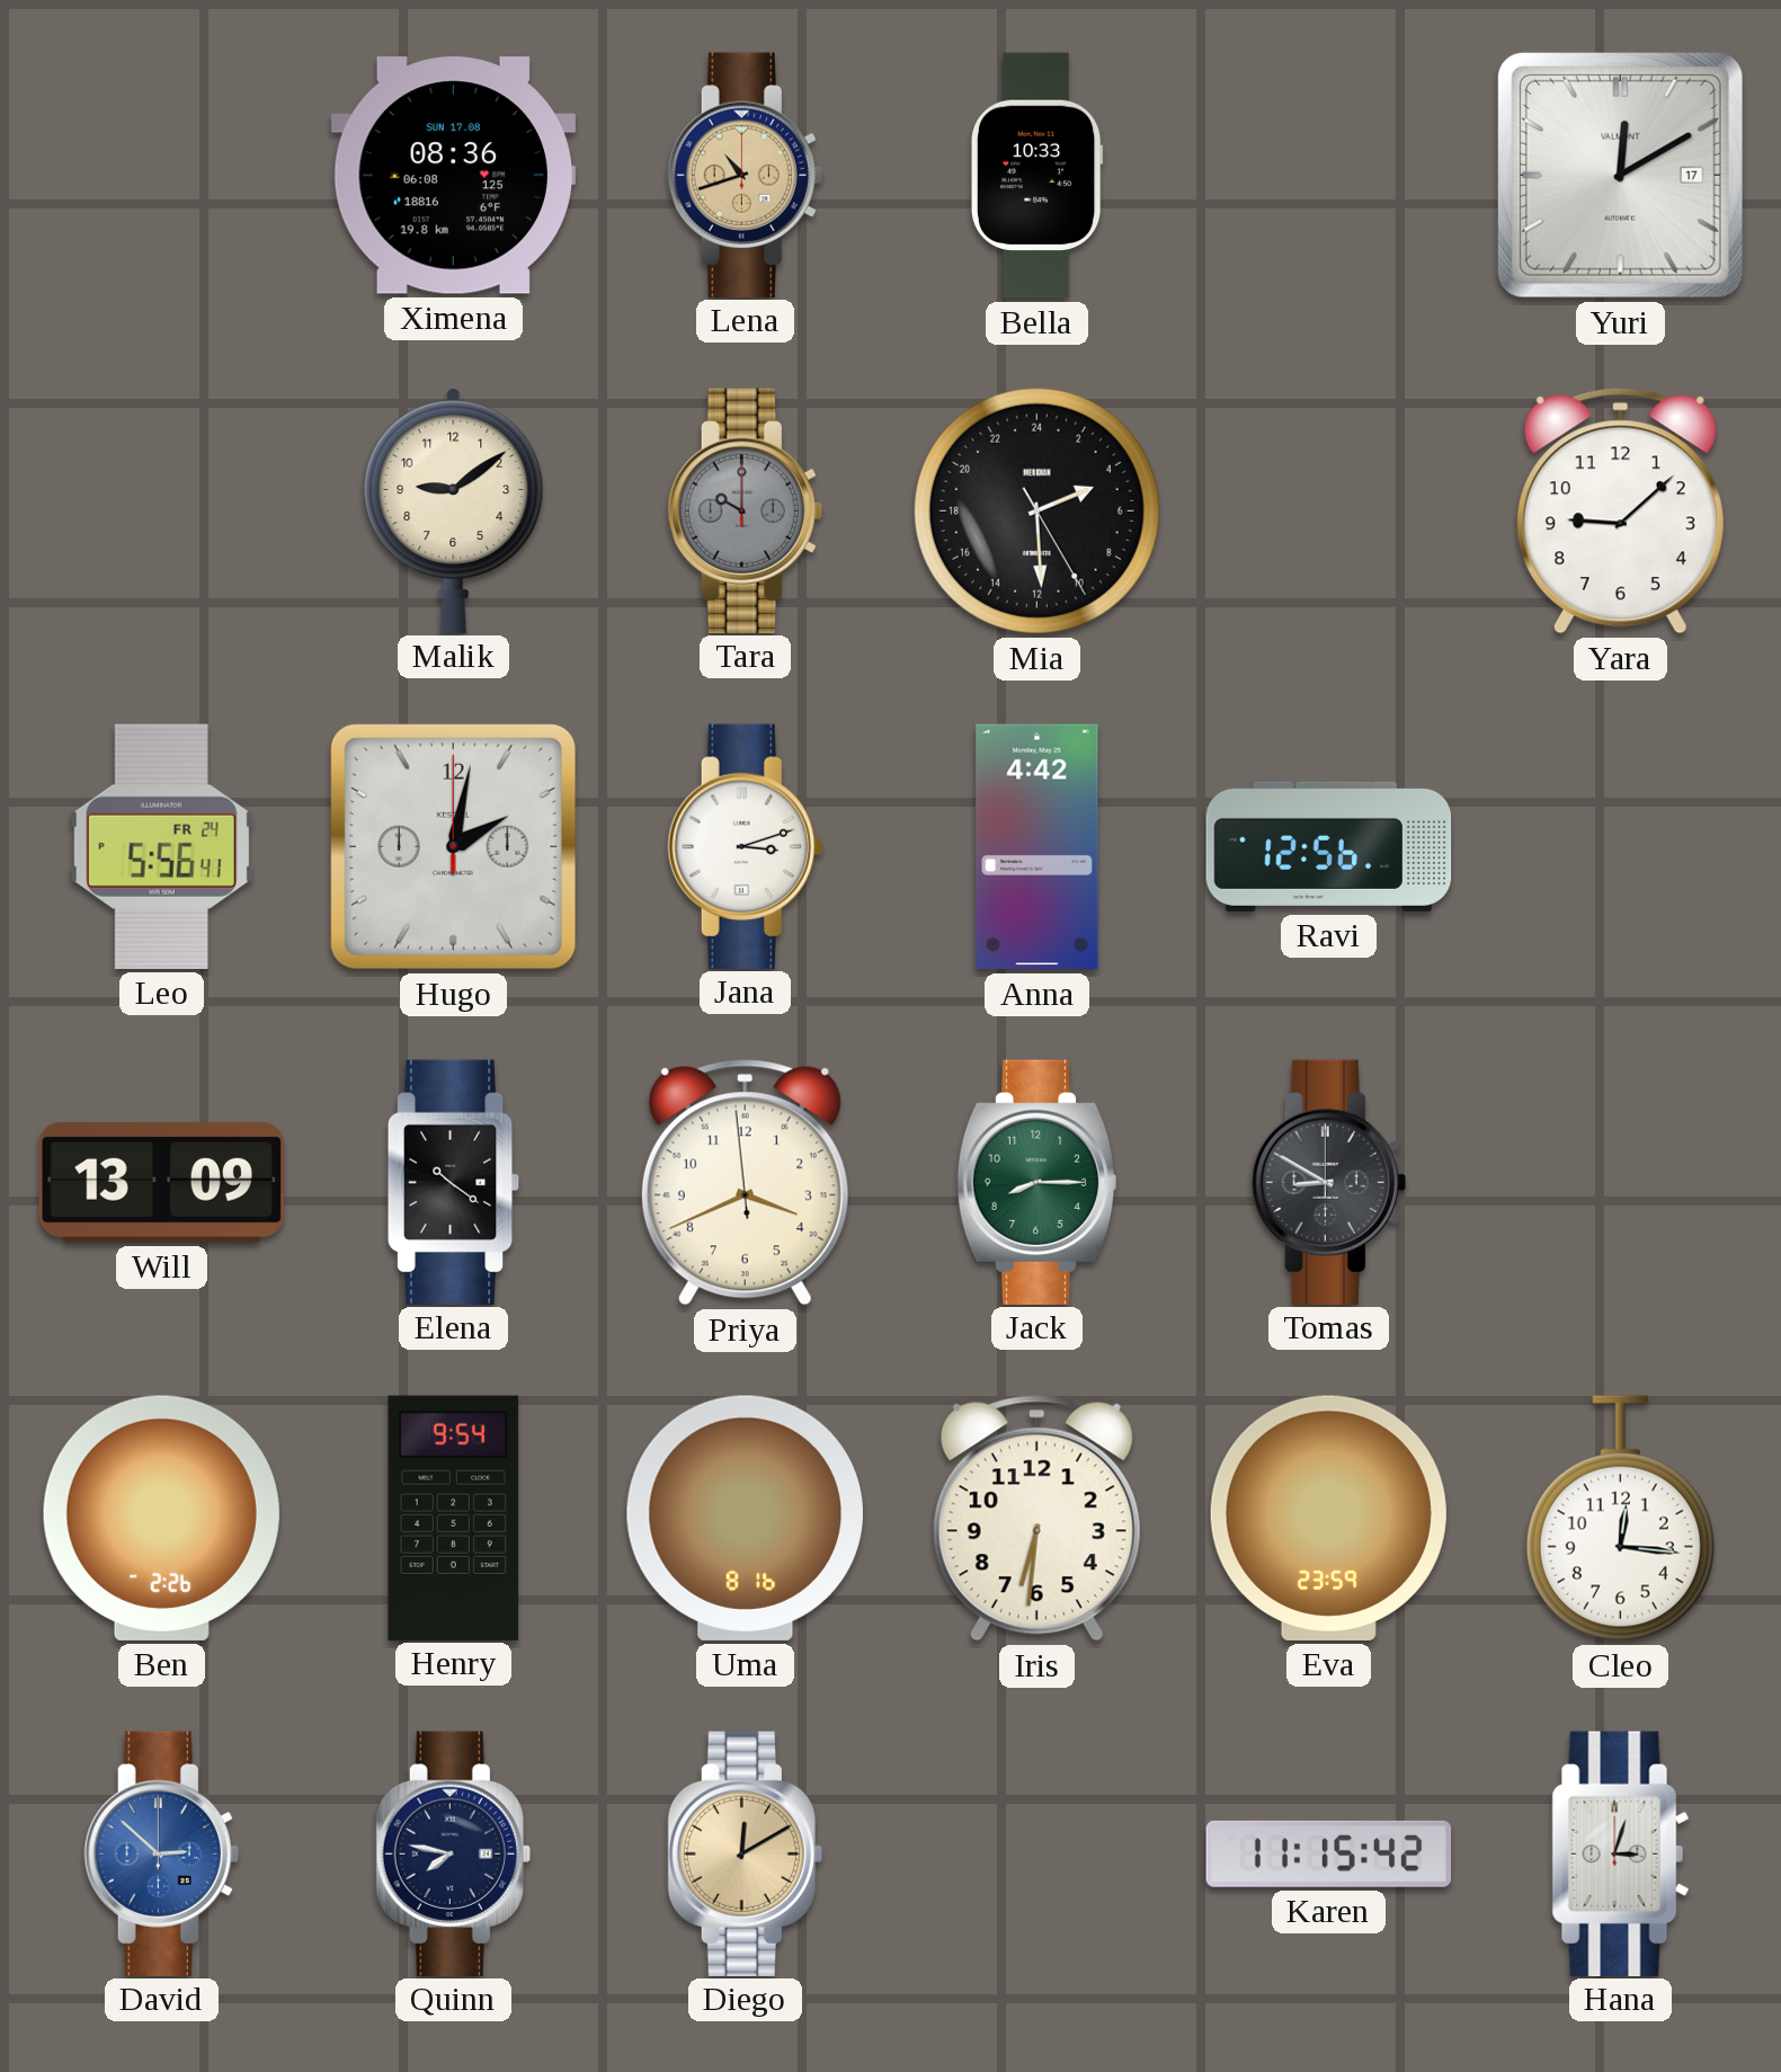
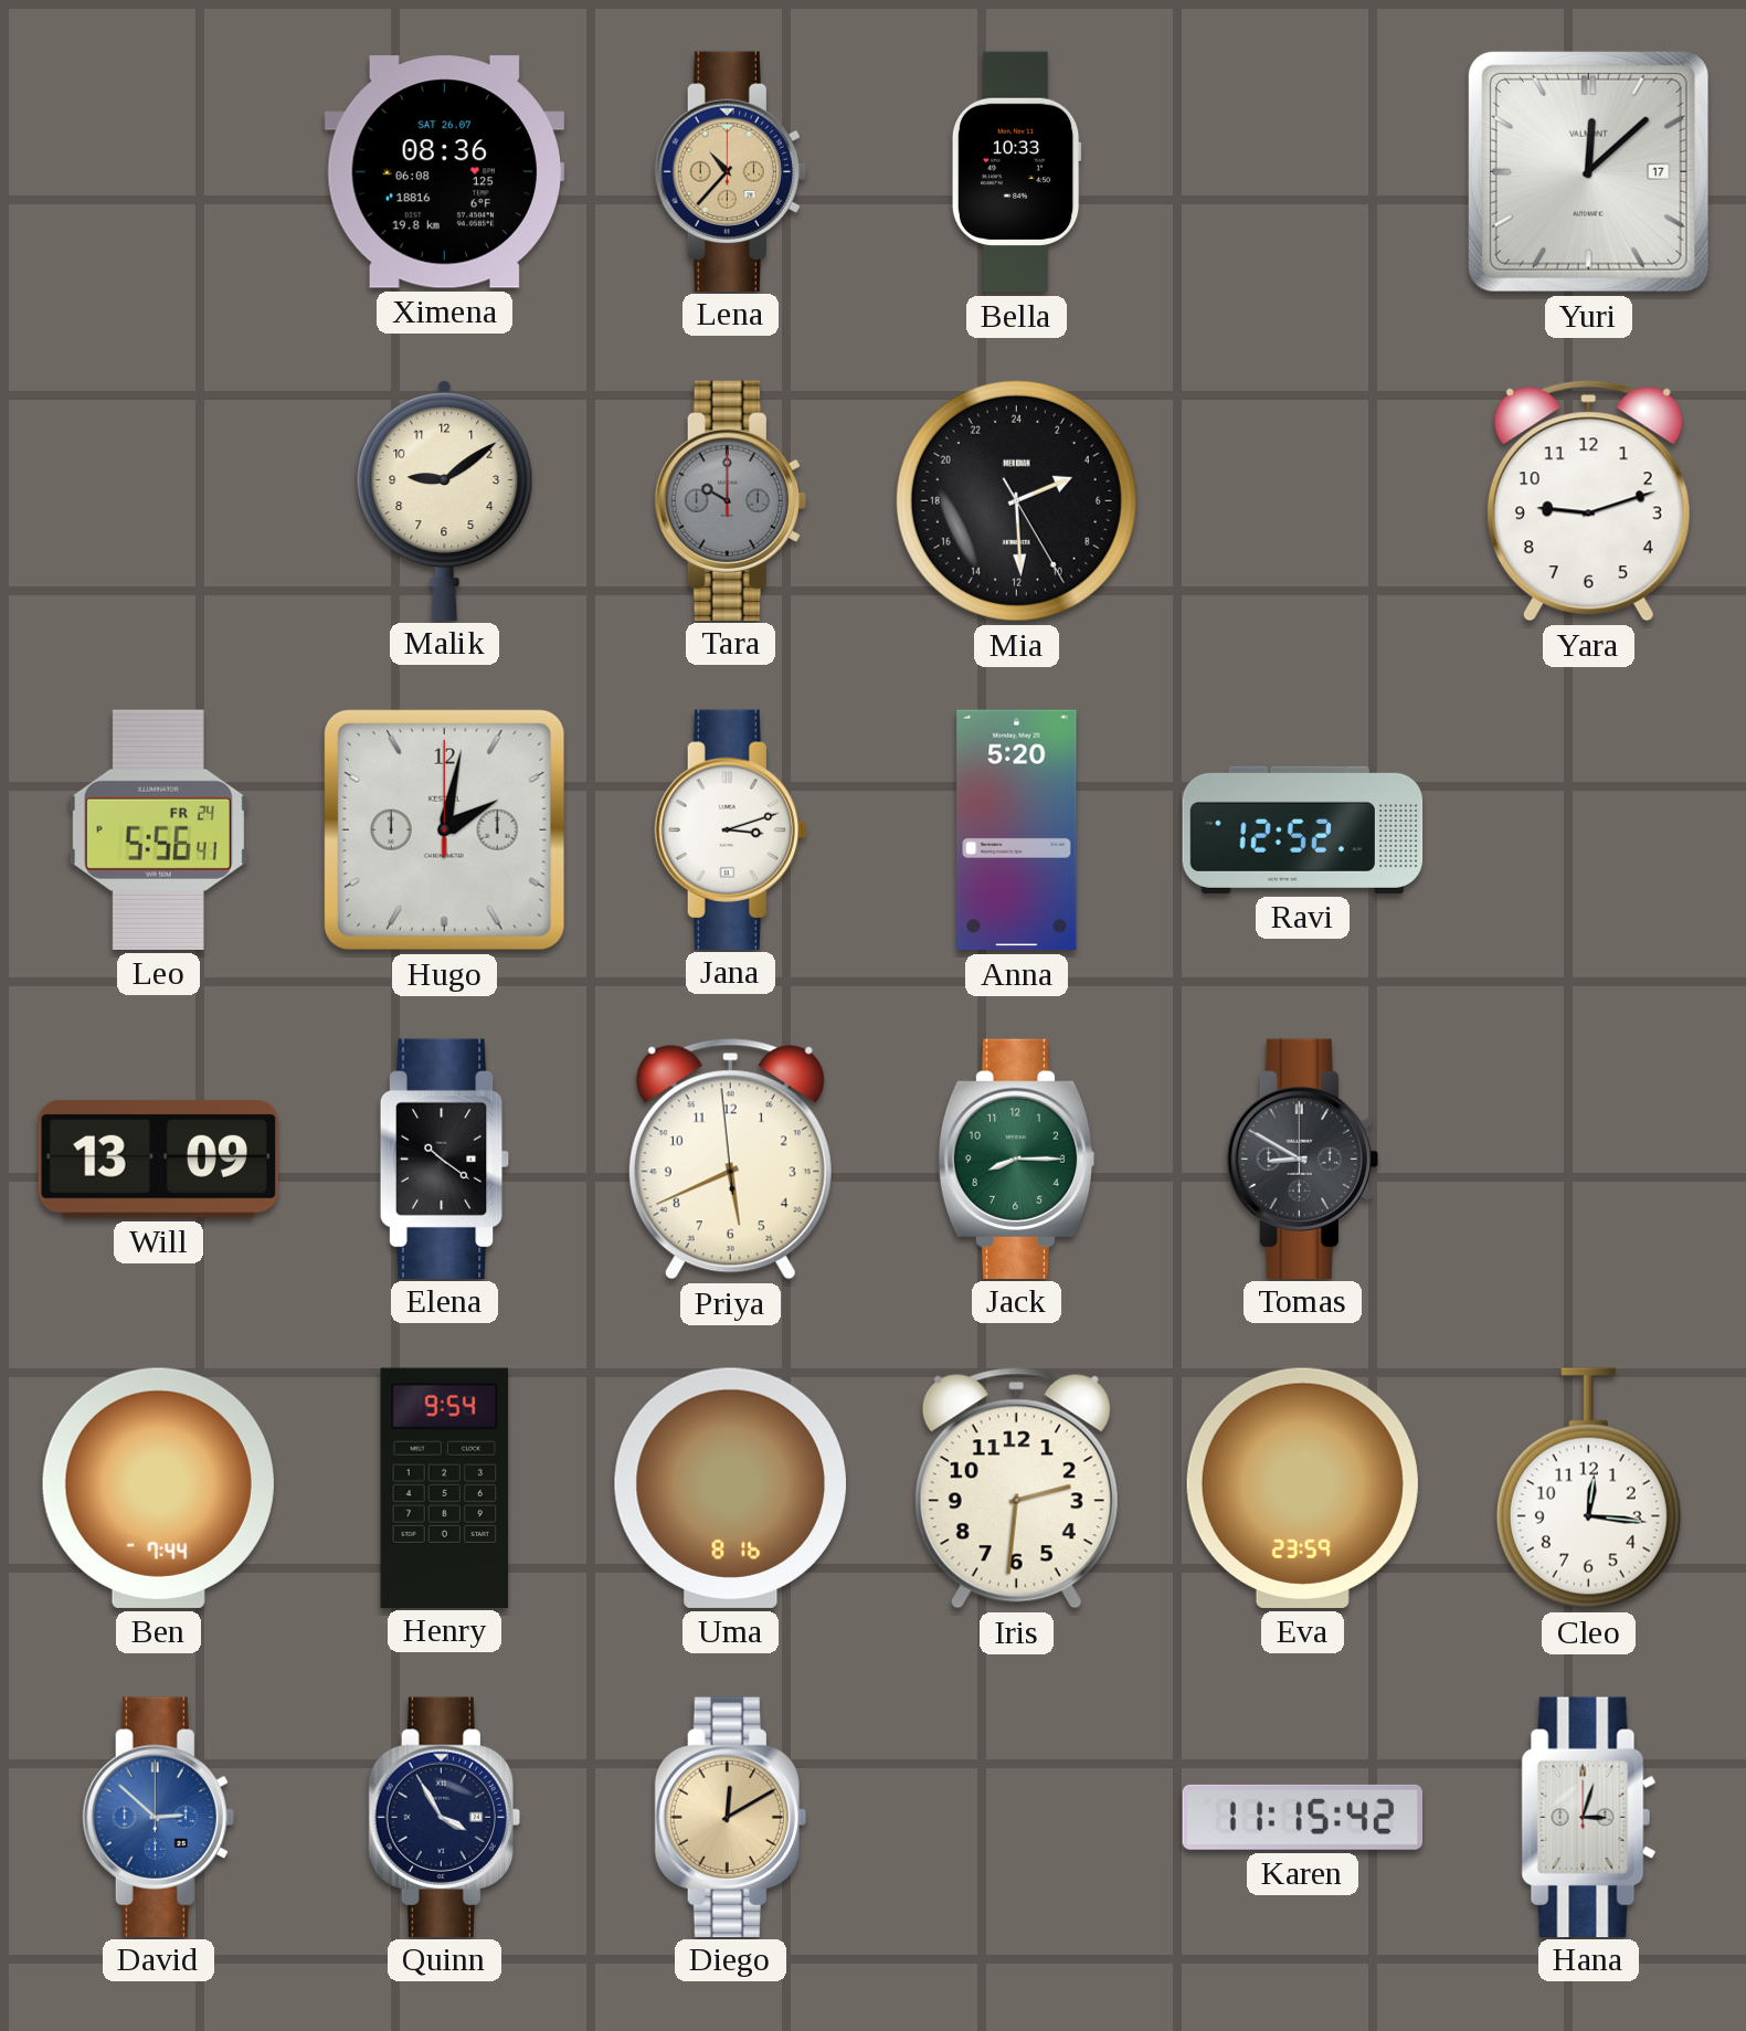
Ximena date: SUN 17.08 -> SAT 26.07 (444, 172)
Lena: 10:42 -> 10:37 (730, 171)
Yuri: 12:10 -> 12:08 (1588, 171)
Yara: 9:08 -> 9:12 (1588, 501)
Anna: 4:42 -> 5:20 (1017, 831)
Ravi: 12:56 -> 12:52 (1303, 829)
Priya: 3:40 -> 5:40 (730, 1160)
Ben: 2:26 -> 7:44 (158, 1488)
Iris: 6:31 -> 2:31 (1016, 1489)
Quinn: 7:47 -> 3:55 (444, 1817)
